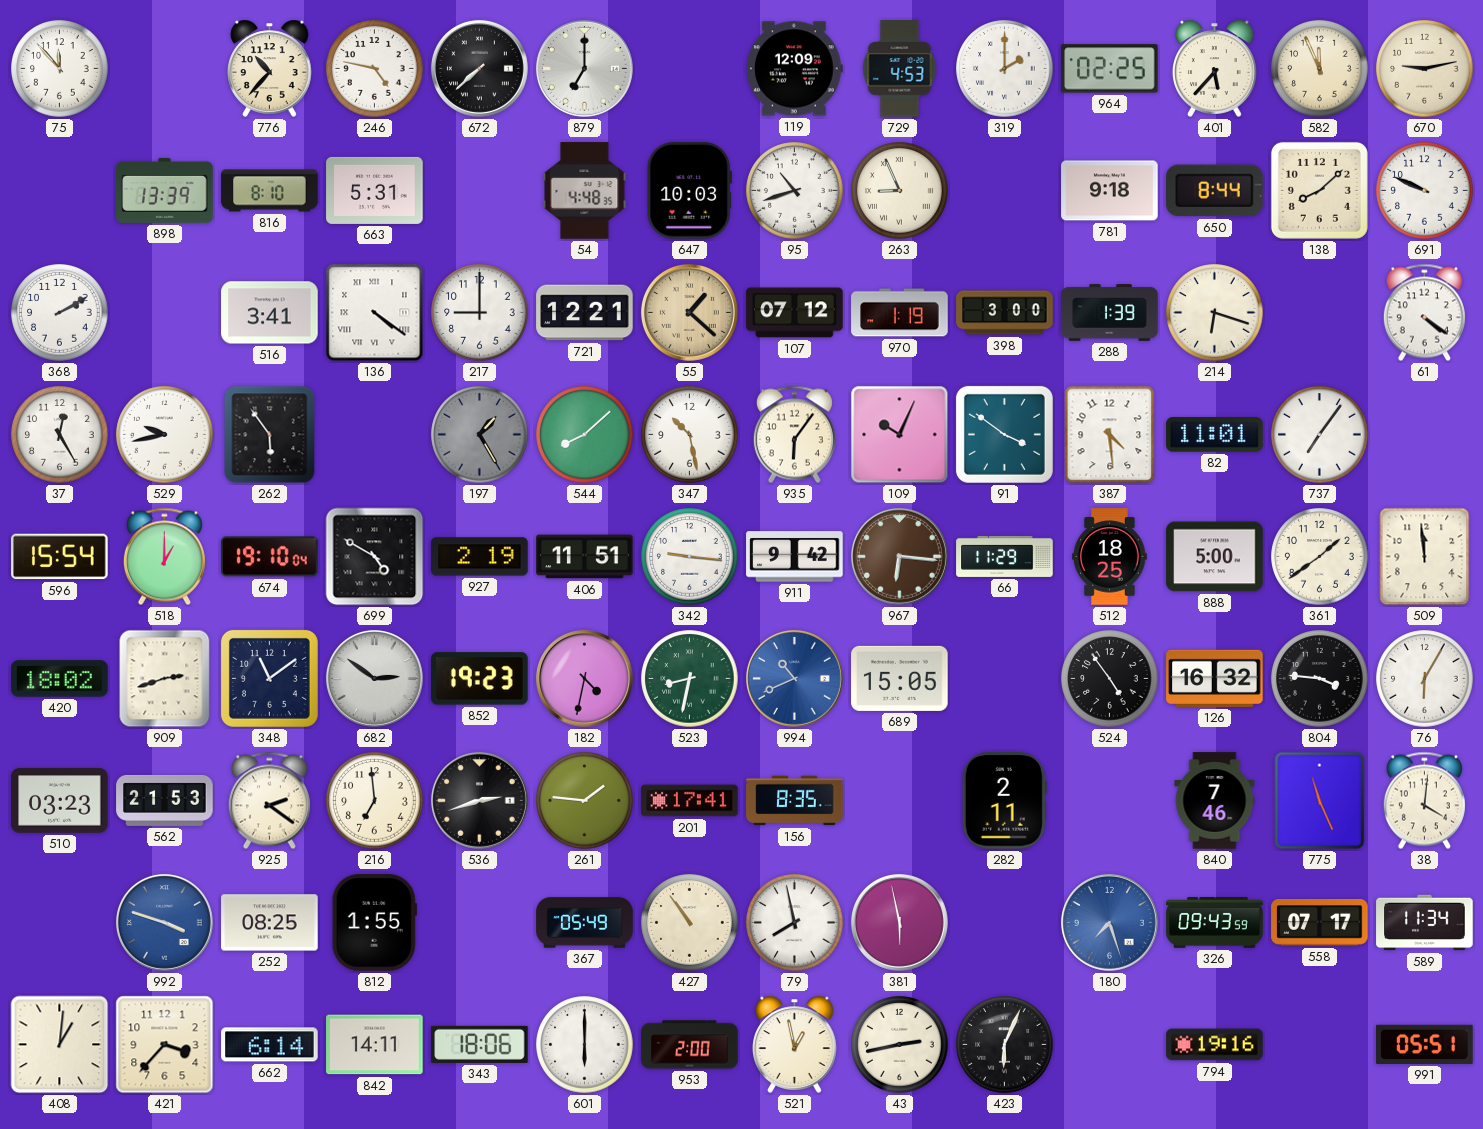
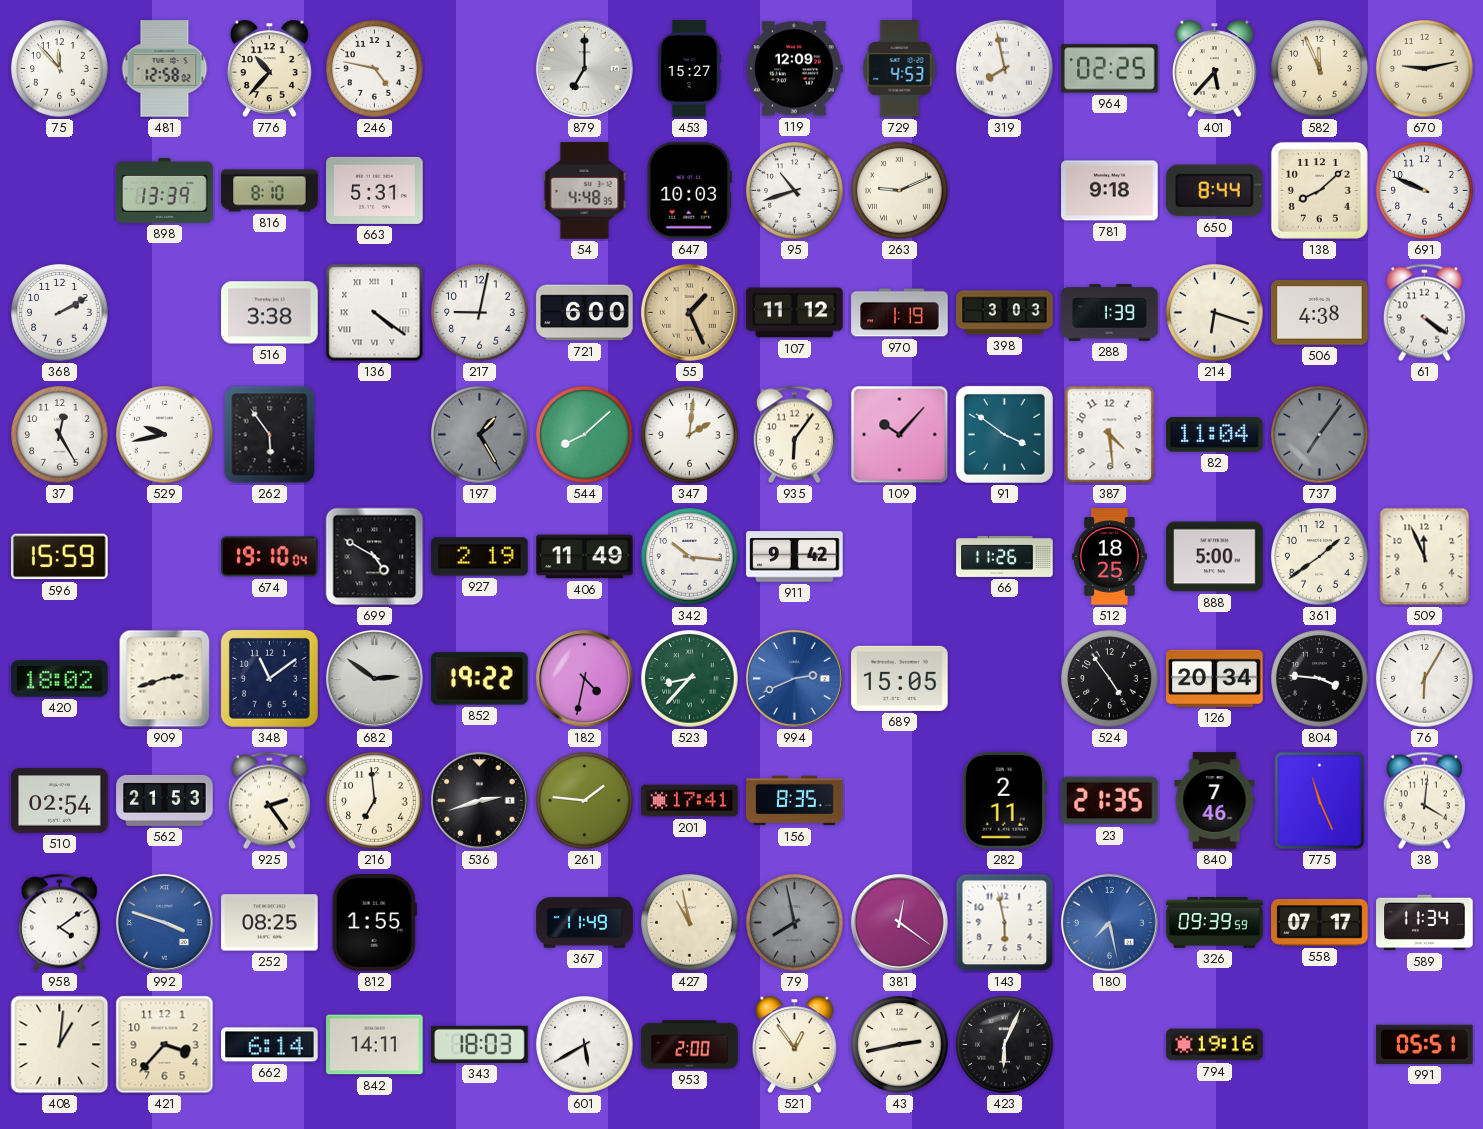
481: none -> 12:58 (165, 69)
672: 7:38 -> none (479, 68)
453: none -> 15:27 (689, 69)
319: 2:00 -> 7:58 (1005, 69)
263: 8:56 -> 9:11 (900, 191)
516: 3:41 -> 3:38 (270, 313)
217: 9:00 -> 9:02 (480, 313)
721: 12:21 -> 6:00 (585, 313)
55: 1:22 -> 1:26 (689, 312)
107: 07:12 -> 11:12 (795, 313)
398: 3:00 -> 3:03 (1005, 313)
506: none -> 4:38 (1320, 313)
347: 10:28 -> 2:01 (690, 435)
109: 10:04 -> 10:07 (900, 435)
82: 11:01 -> 11:04 (1215, 435)
737 dial: white -> grey (1320, 435)
596: 15:54 -> 15:59 (60, 557)
518: 1:00 -> none (164, 557)
406: 11:51 -> 11:49 (585, 557)
342: 9:16 -> 10:16 (690, 557)
967: 6:16 -> none (899, 556)
66: 11:29 -> 11:26 (1005, 556)
509: 11:59 -> 11:56 (1425, 557)
852: 19:23 -> 19:22 (480, 679)
523: 8:32 -> 8:37 (690, 679)
994: 10:41 -> 2:41 (794, 678)
126: 16:32 -> 20:34 (1215, 678)
510: 03:23 -> 02:54 (60, 801)
925: 2:21 -> 2:24 (269, 801)
23: none -> 21:35 (1110, 801)
958: none -> 4:09 (59, 923)
367: 05:49 -> 11:49 (585, 923)
427: 10:54 -> 10:58 (690, 923)
79 dial: white -> grey (795, 923)
381: 5:58 -> 12:21 (899, 922)
143: none -> 5:58 (1005, 923)
180: 7:27 -> 7:28 (1109, 922)
326: 09:43 -> 09:39 (1215, 923)
343: 18:06 -> 18:03 (480, 1044)
601: 6:00 -> 5:40 (585, 1045)
521: 12:58 -> 12:54 (795, 1044)
